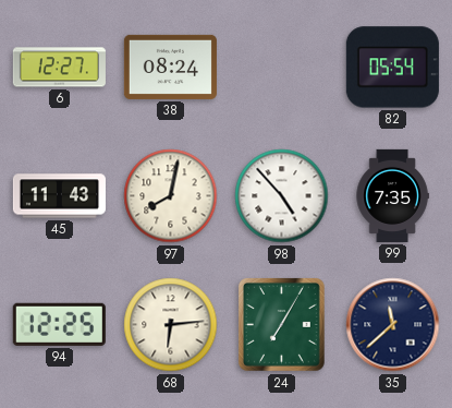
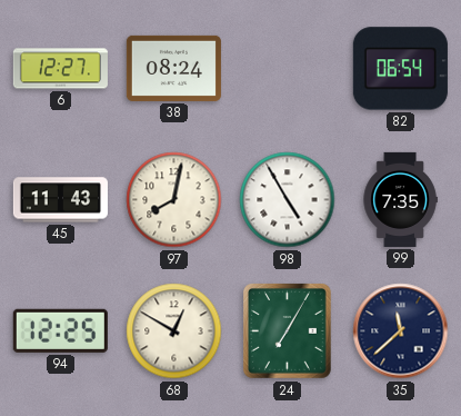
82: 05:54 -> 06:54 (400, 69)
98: 4:53 -> 4:55 (288, 200)
68: 6:14 -> 12:50 (174, 331)
